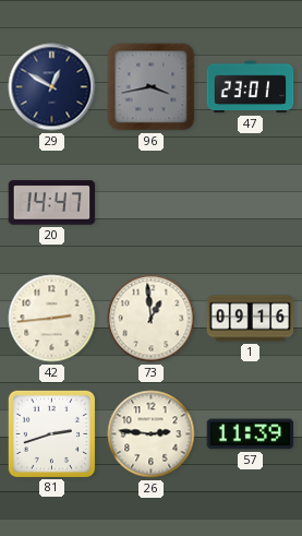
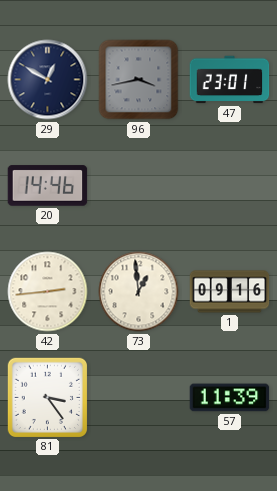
20: 14:47 -> 14:46 (48, 186)
81: 2:42 -> 3:24 (47, 397)
26: 2:46 -> none (152, 434)
